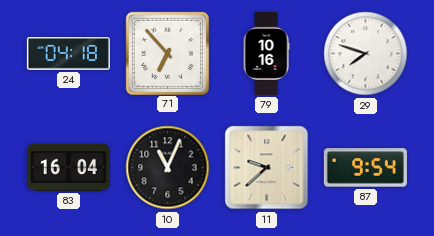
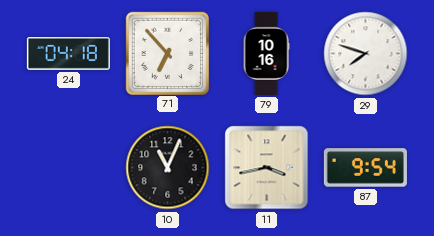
83: 16:04 -> none (68, 167)
11: 9:38 -> 3:43 (267, 168)
